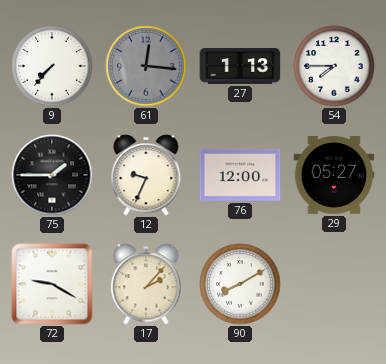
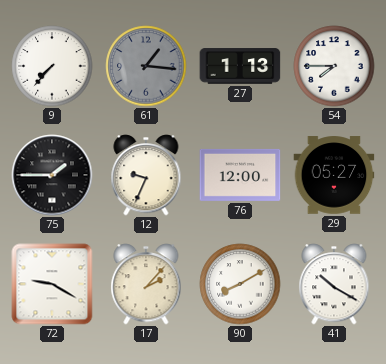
61: 12:16 -> 1:16 (146, 66)
41: none -> 10:20 (334, 284)
